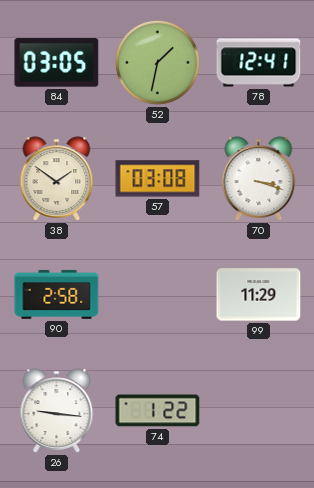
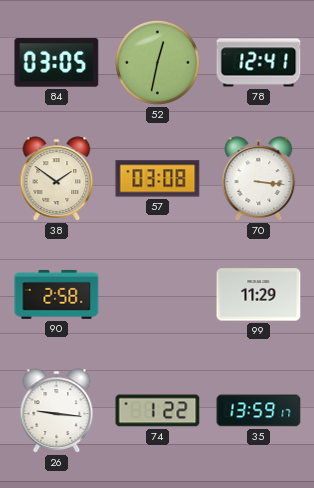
52: 1:32 -> 12:32 (157, 62)
70: 3:18 -> 3:16 (259, 179)
35: none -> 13:59 (259, 411)
